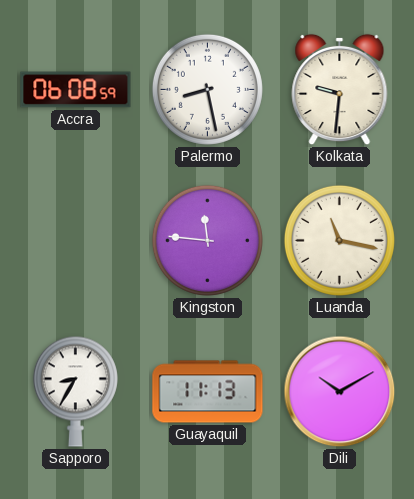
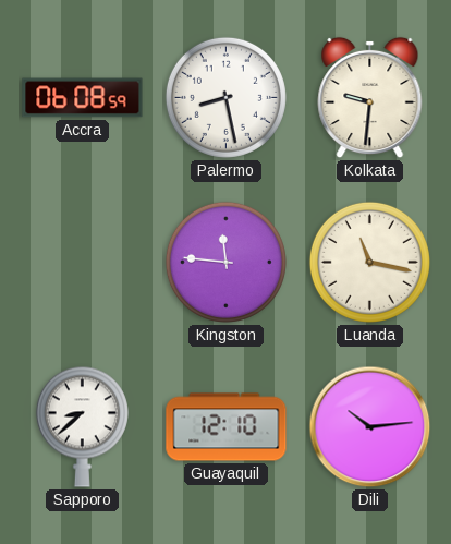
Sapporo: 8:35 -> 8:38 (82, 426)
Guayaquil: 11:13 -> 12:10 (227, 427)
Dili: 10:10 -> 10:14 (370, 427)
